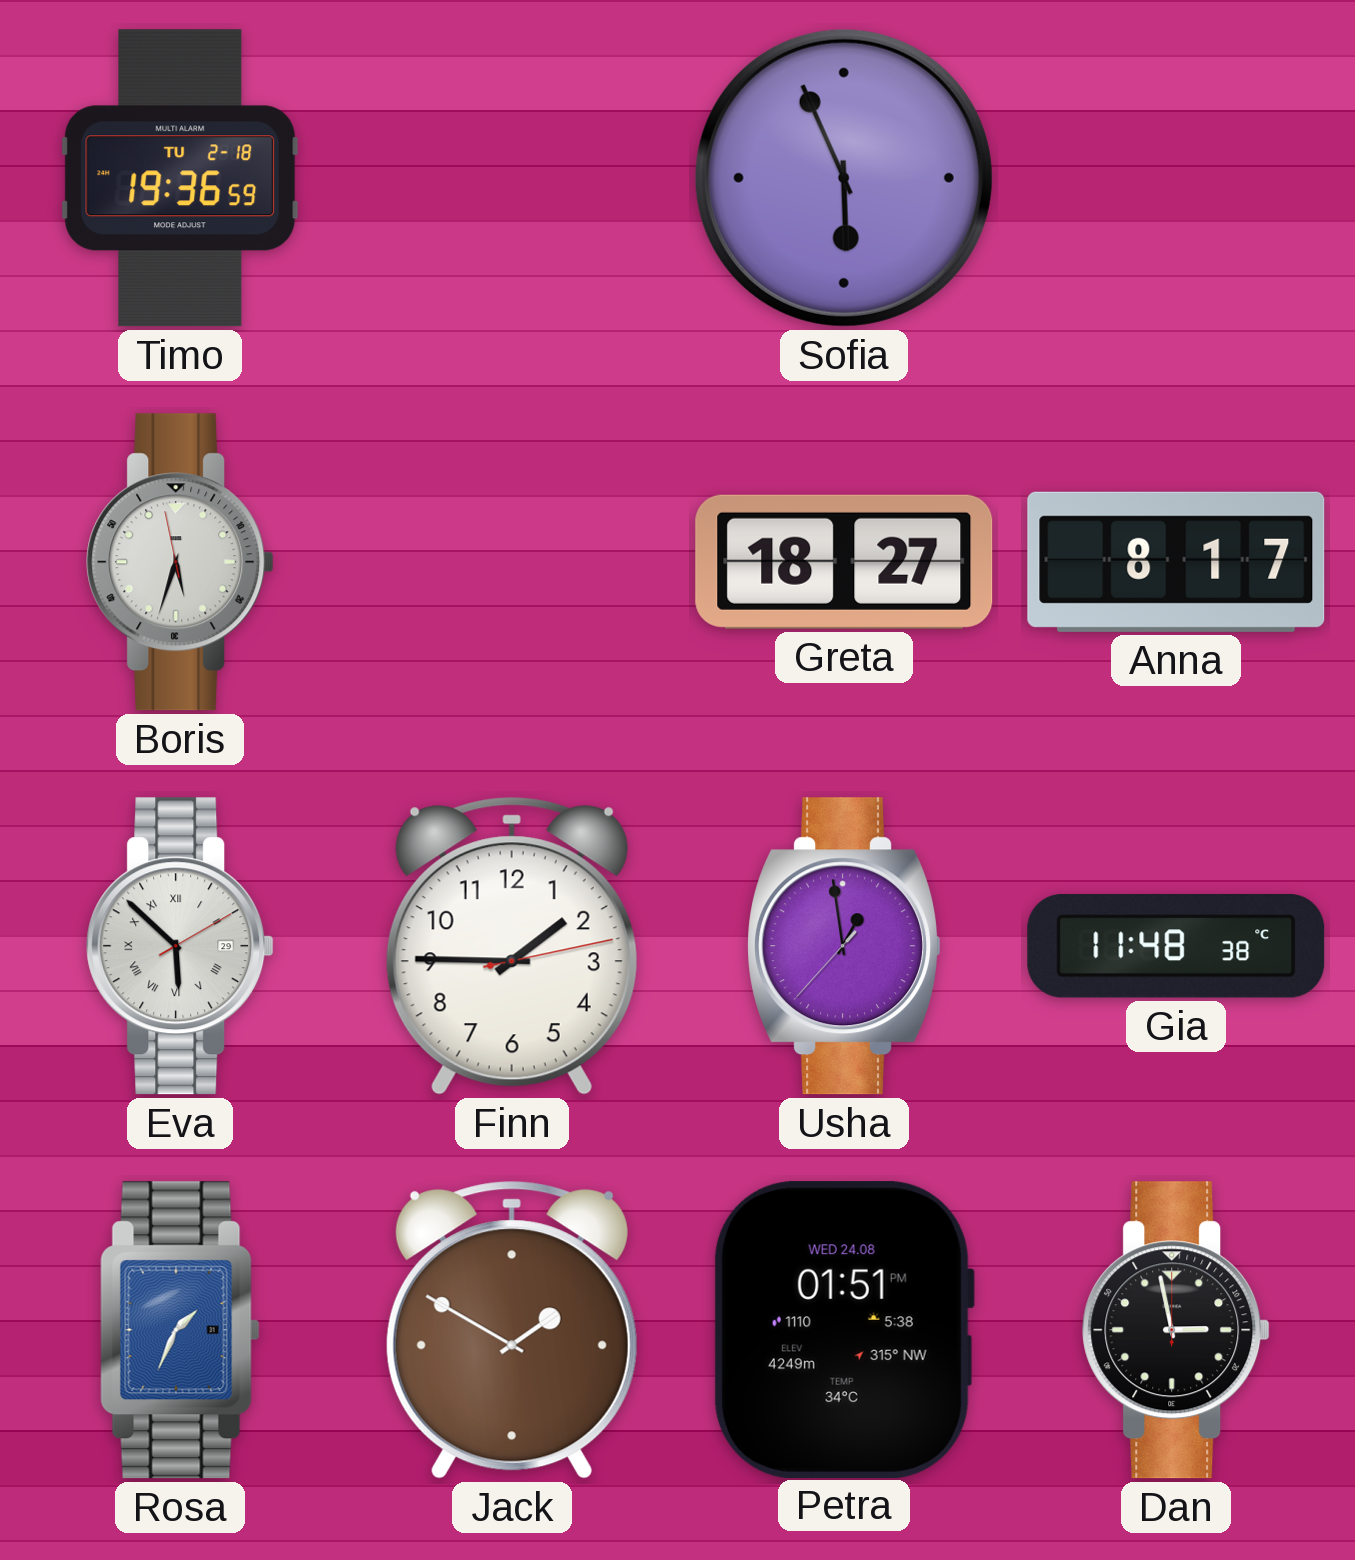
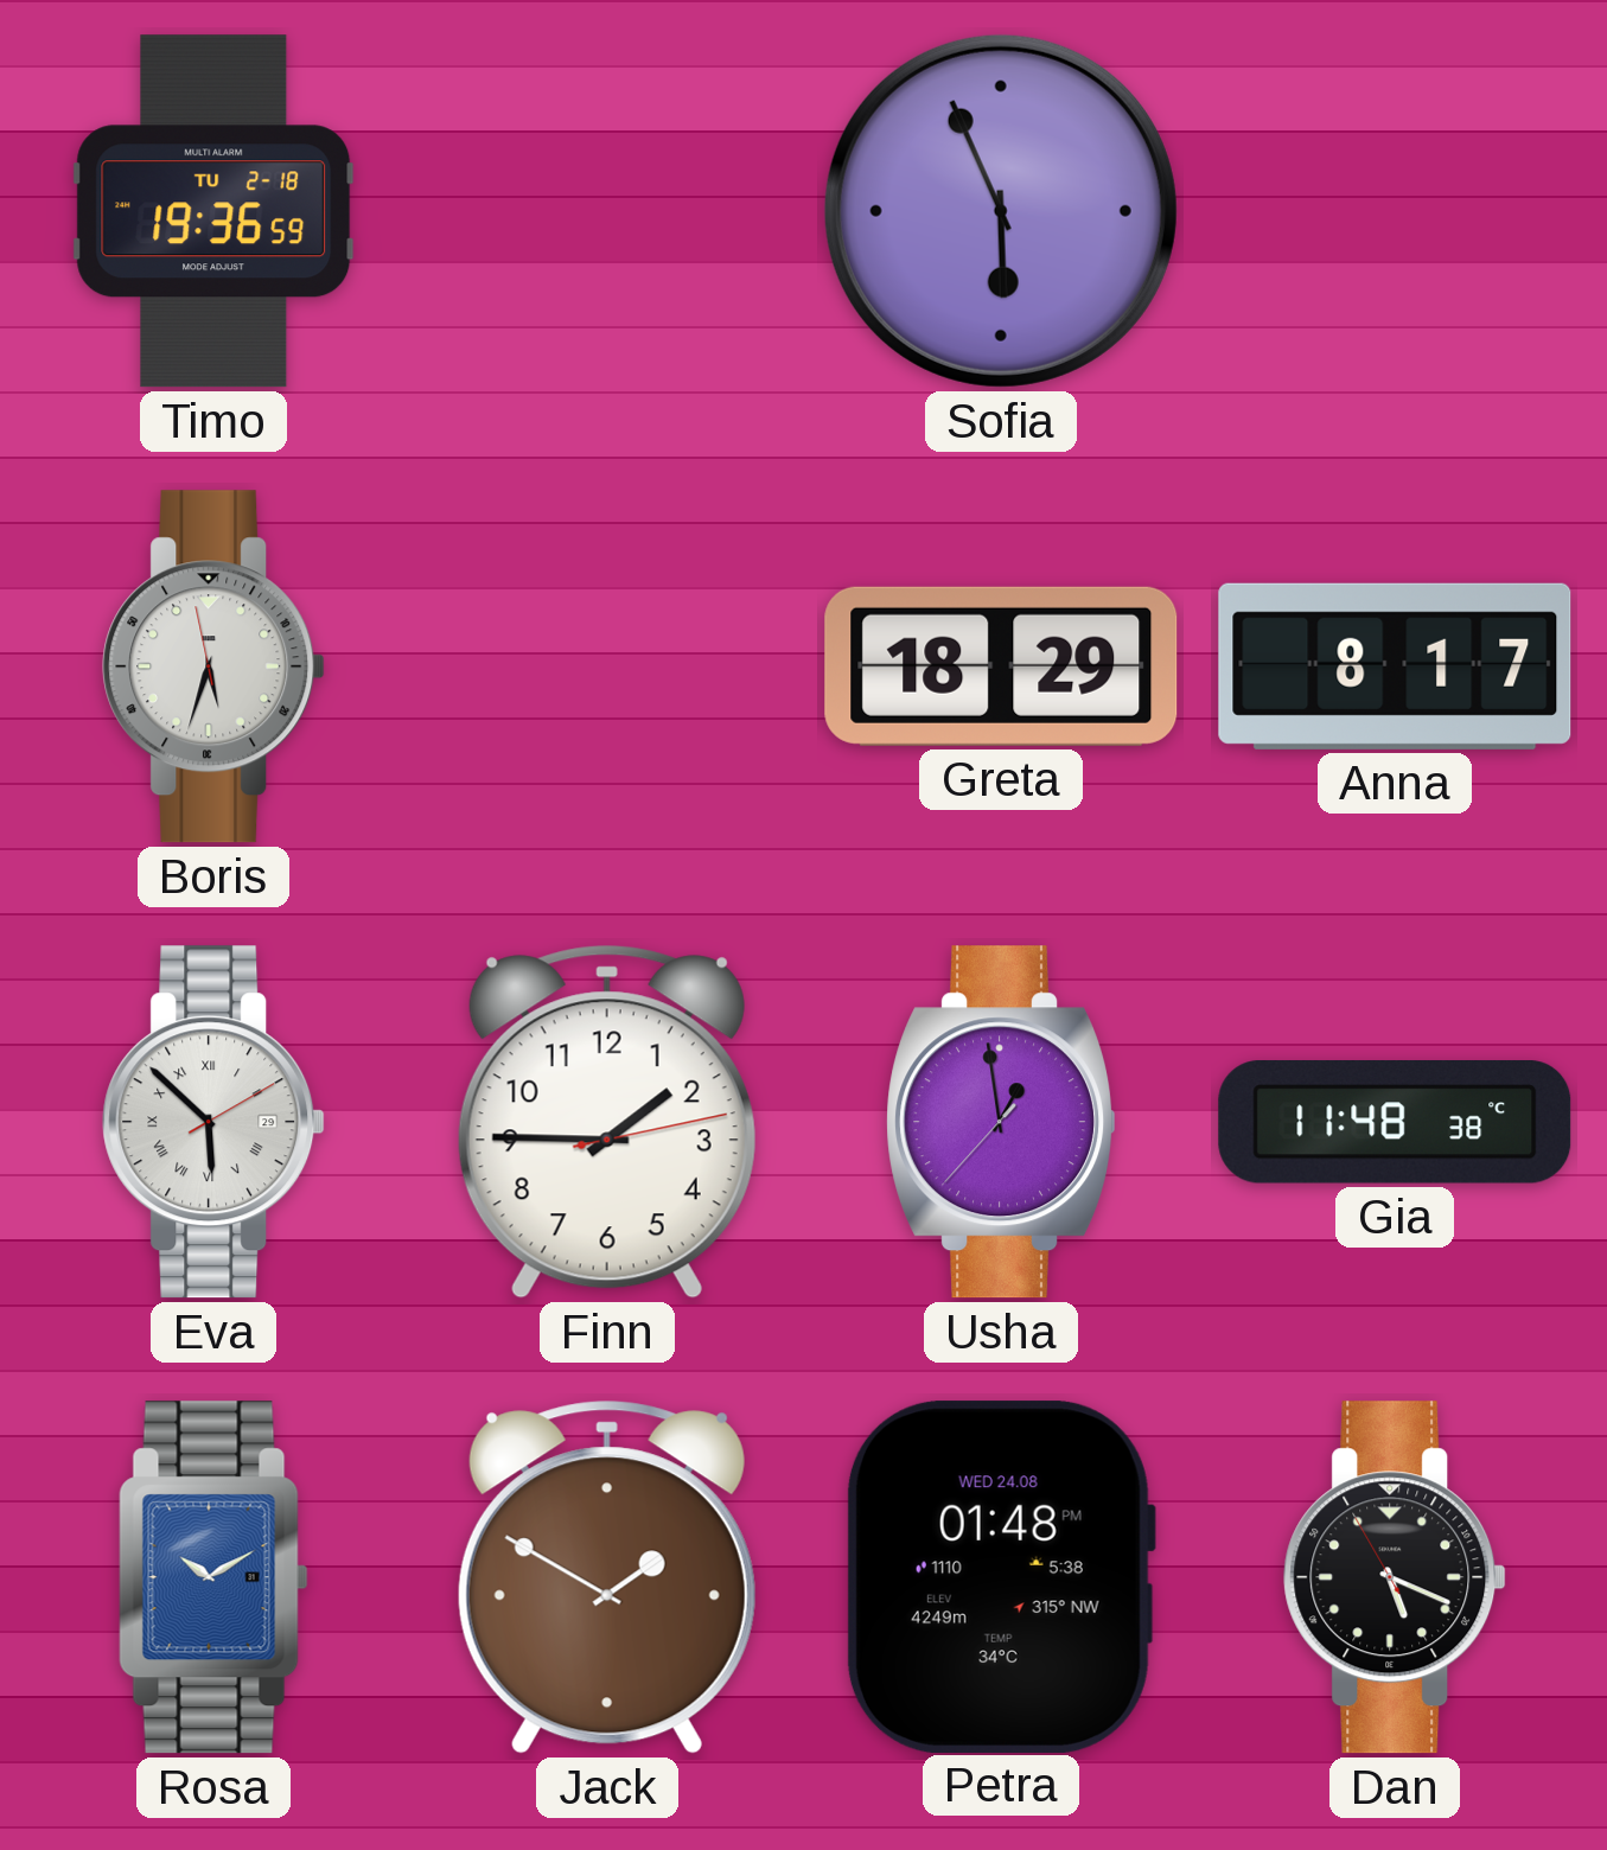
Greta: 18:27 -> 18:29 (1001, 666)
Rosa: 1:34 -> 10:10 (213, 1577)
Petra: 01:51 -> 01:48 (1000, 1576)
Dan: 2:58 -> 5:18 (1395, 1577)
